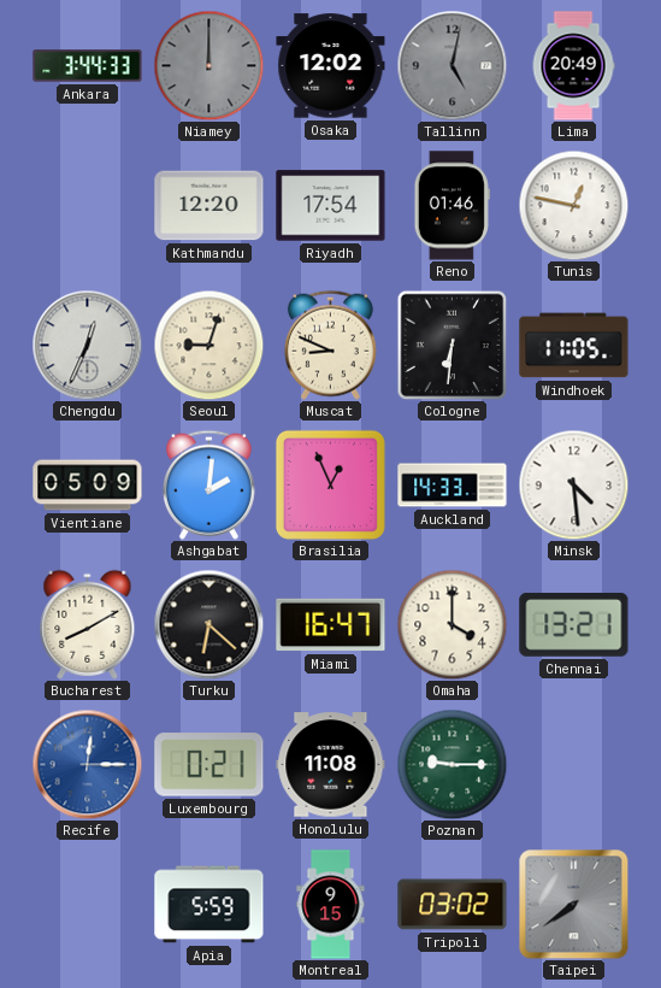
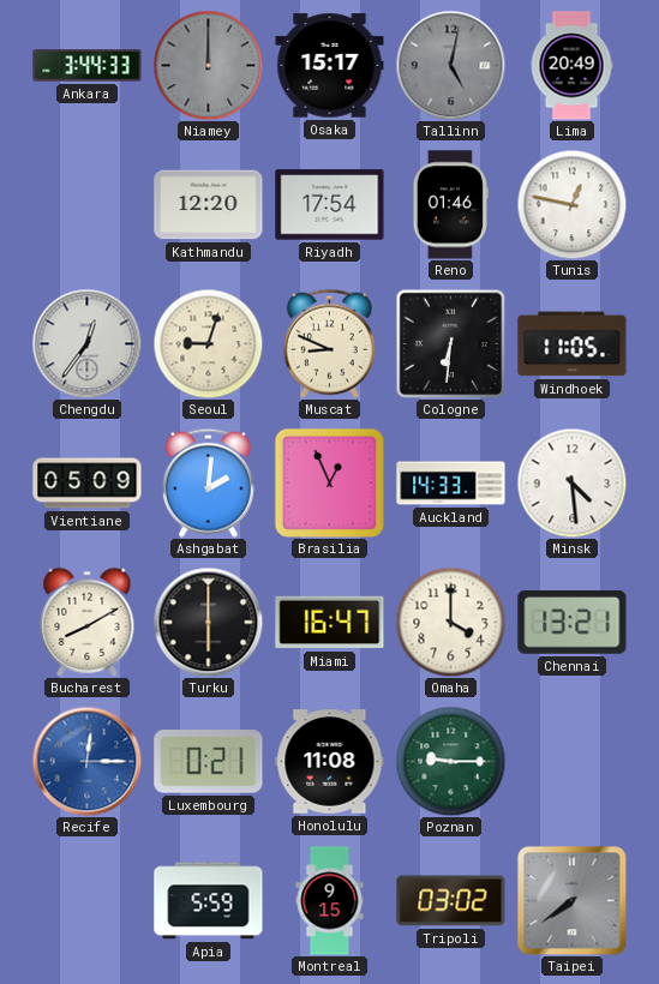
Osaka: 12:02 -> 15:17 (330, 66)
Chengdu: 12:34 -> 12:36 (86, 343)
Turku: 6:22 -> 6:00 (208, 622)
